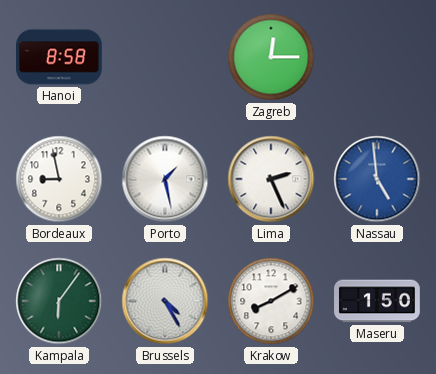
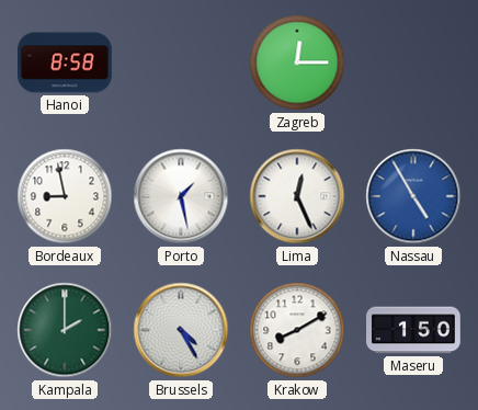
Lima: 2:26 -> 12:26 (297, 196)
Nassau: 4:59 -> 4:55 (413, 196)
Kampala: 6:06 -> 2:00 (65, 330)
